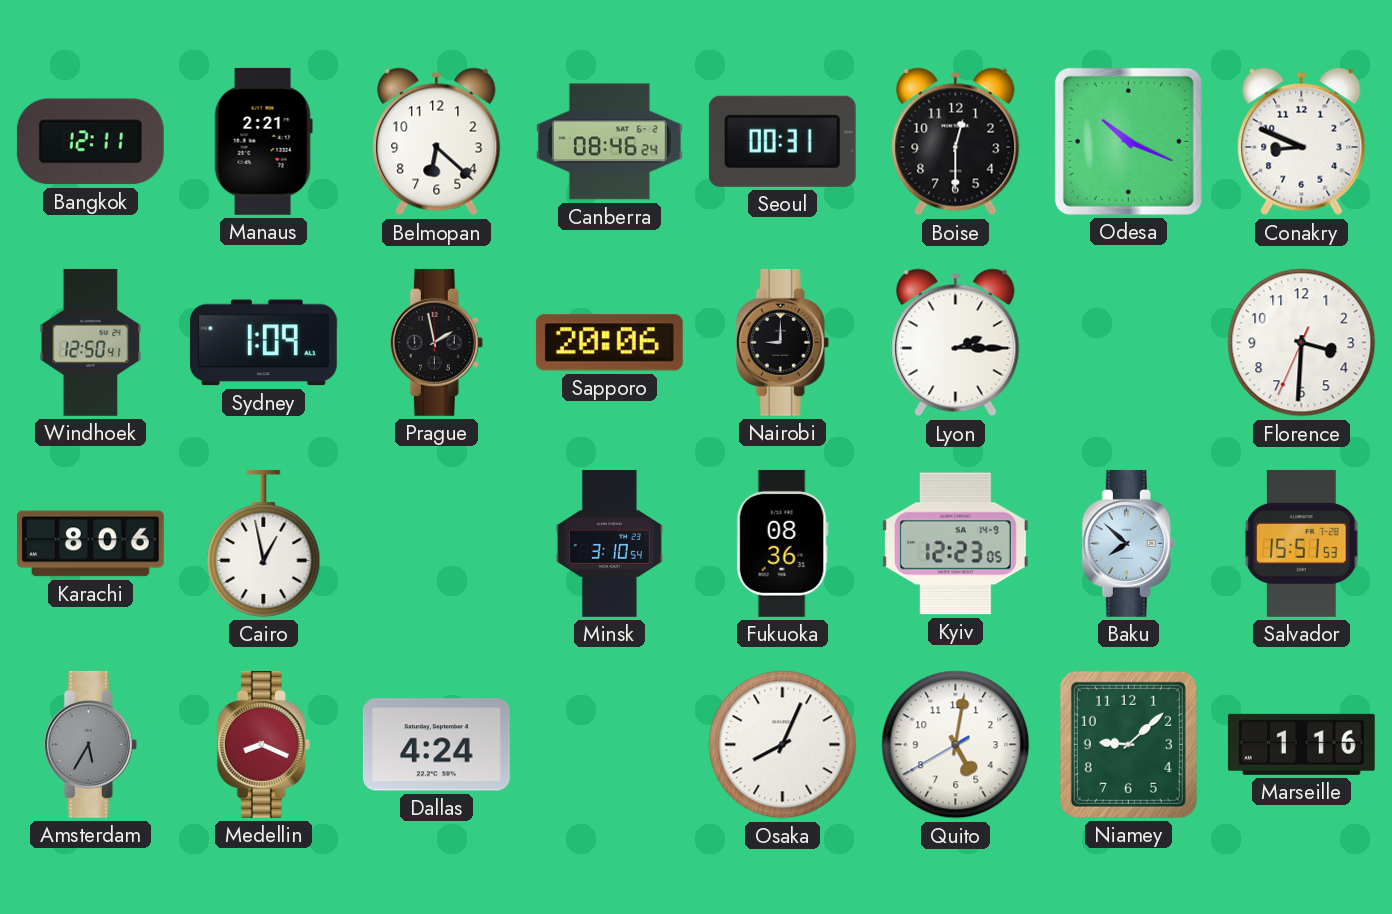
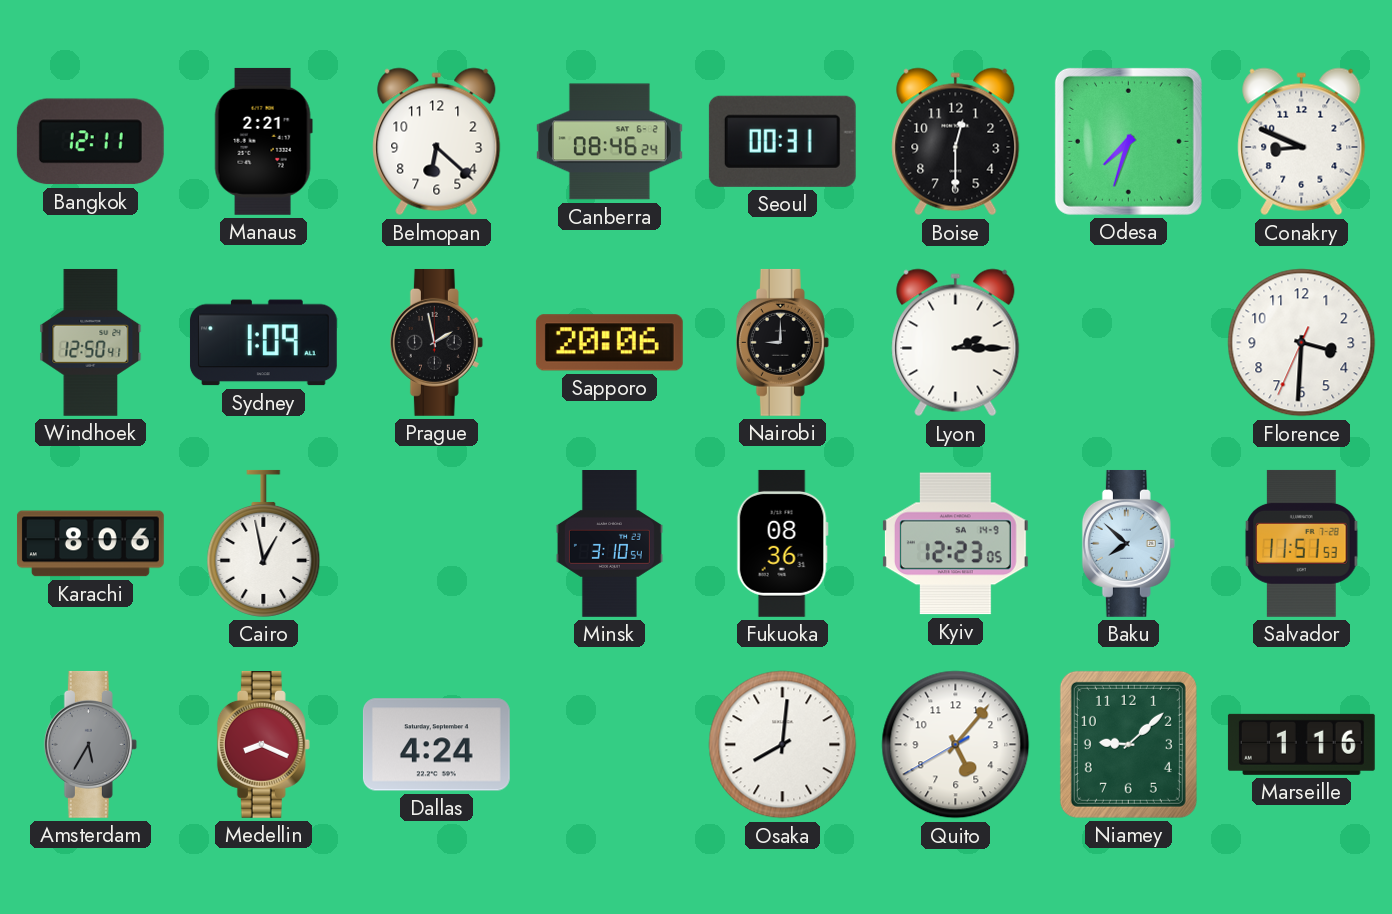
Odesa: 10:19 -> 7:33 (1128, 141)
Salvador: 15:51 -> 11:51 (1302, 543)
Osaka: 8:04 -> 8:01 (783, 745)
Quito: 5:01 -> 5:06 (956, 745)
